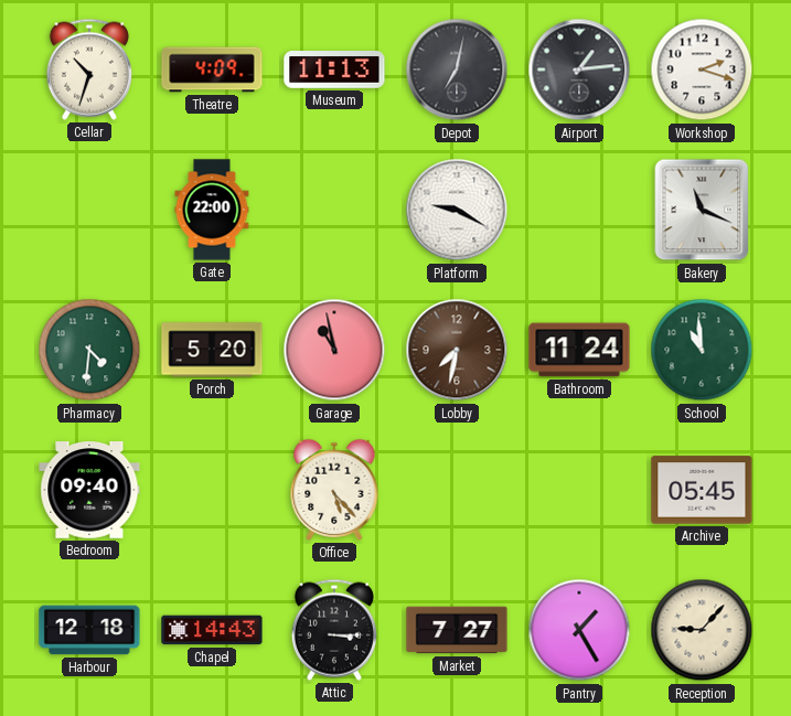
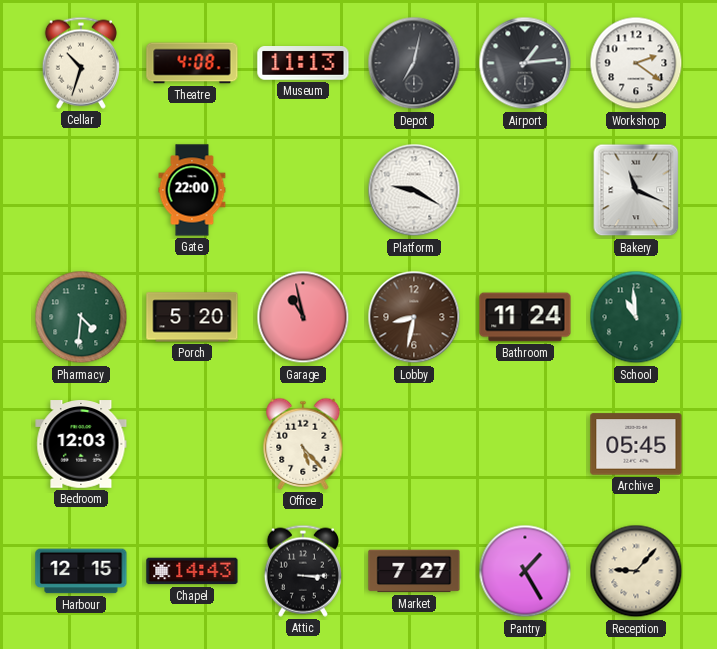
Theatre: 4:09 -> 4:08 (192, 63)
Workshop: 2:18 -> 2:21 (636, 63)
Lobby: 7:32 -> 8:32 (414, 317)
Bedroom: 09:40 -> 12:03 (81, 444)
Harbour: 12:18 -> 12:15 (81, 571)
